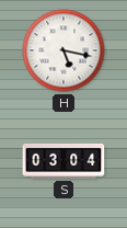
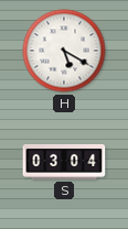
H: 5:17 -> 5:20 (64, 51)
